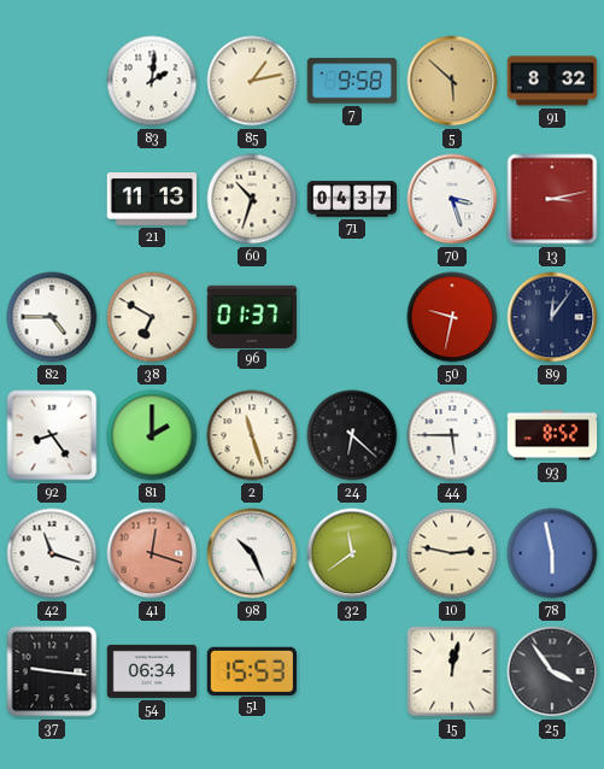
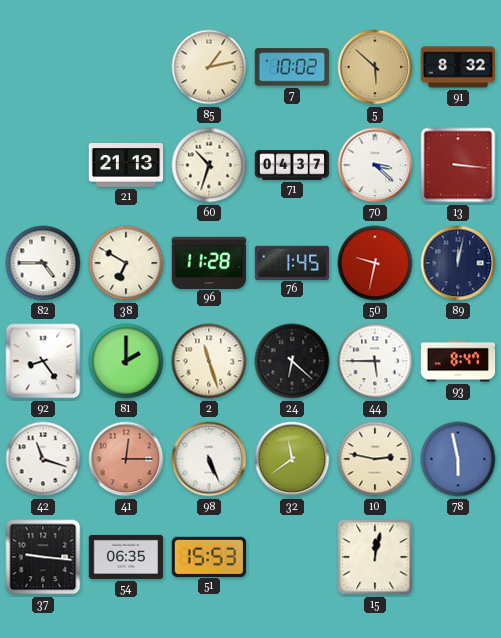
83: 2:01 -> none (152, 81)
7: 9:58 -> 10:02 (292, 67)
21: 11:13 -> 21:13 (126, 166)
70: 3:27 -> 3:22 (375, 165)
13: 3:13 -> 3:16 (458, 165)
96: 01:37 -> 11:28 (208, 262)
76: none -> 1:45 (292, 262)
89: 12:06 -> 12:02 (458, 263)
93: 8:52 -> 8:47 (458, 361)
41: 12:18 -> 12:15 (126, 459)
98: 10:26 -> 5:26 (209, 459)
54: 06:34 -> 06:35 (126, 557)
25: 3:54 -> none (552, 671)
